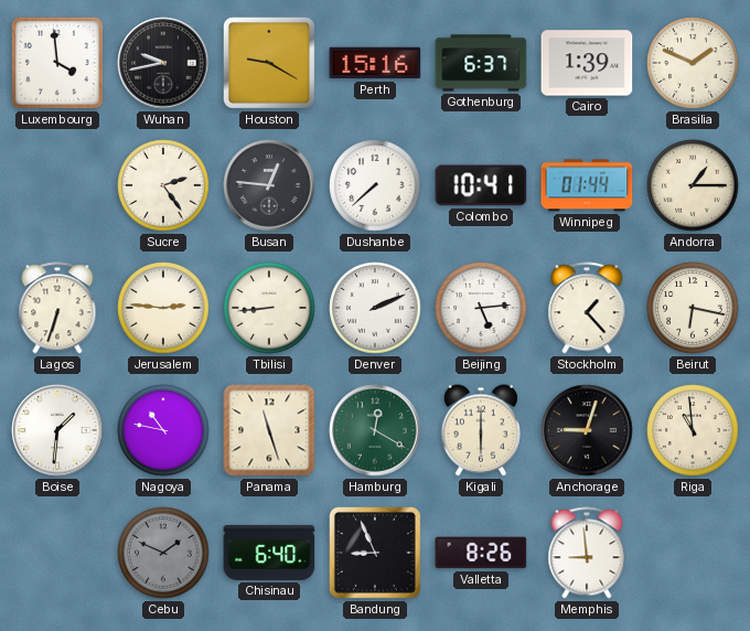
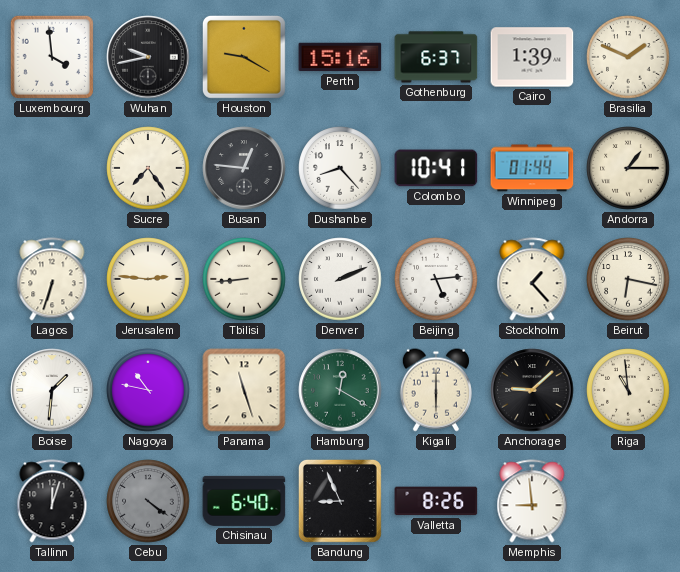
Sucre: 2:24 -> 7:24 (148, 168)
Dushanbe: 7:38 -> 8:23 (340, 168)
Anchorage: 9:03 -> 9:08 (532, 390)
Tallinn: none -> 12:03 (52, 501)
Cebu: 1:49 -> 4:21 (148, 501)
